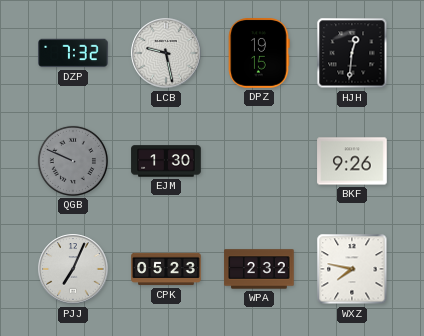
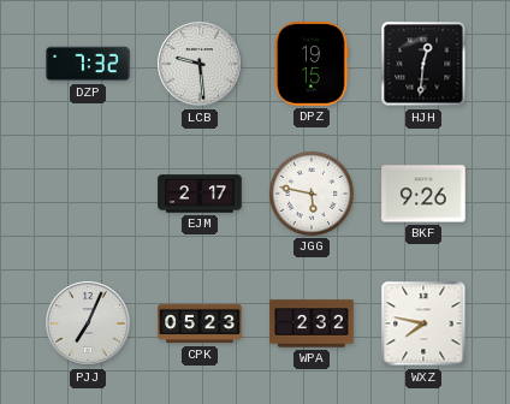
LCB: 9:28 -> 9:29 (200, 64)
QGB: 9:49 -> none (73, 161)
EJM: 1:30 -> 2:17 (200, 194)
JGG: none -> 5:47 (312, 194)
